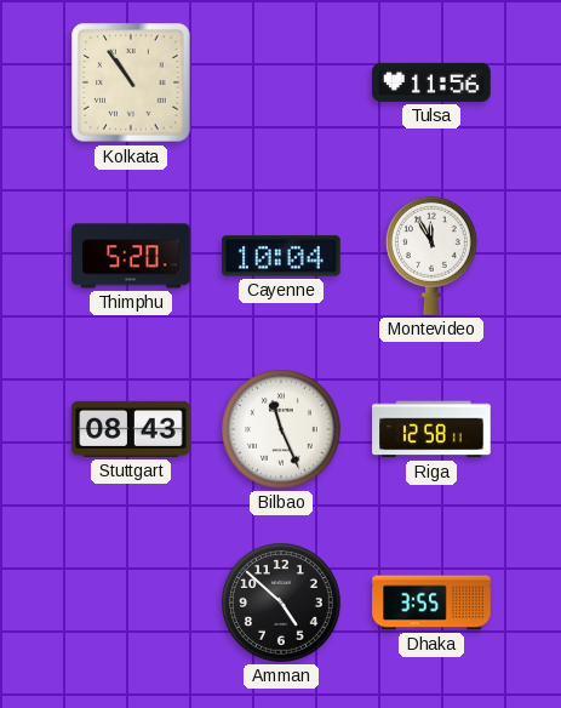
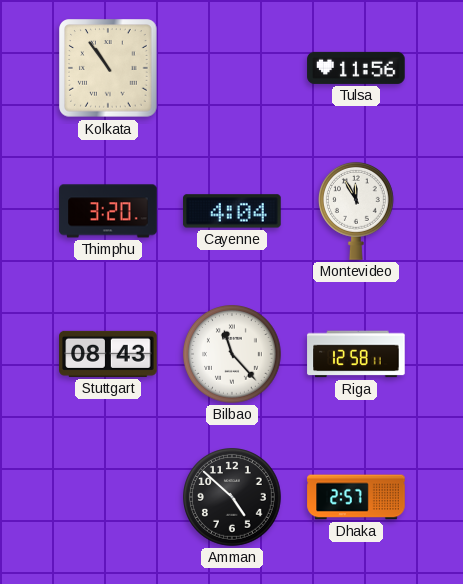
Thimphu: 5:20 -> 3:20 (108, 211)
Cayenne: 10:04 -> 4:04 (232, 211)
Bilbao: 11:26 -> 11:23 (232, 354)
Dhaka: 3:55 -> 2:57 (356, 497)
